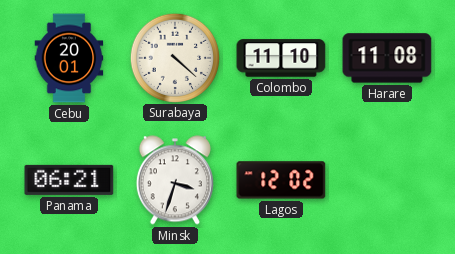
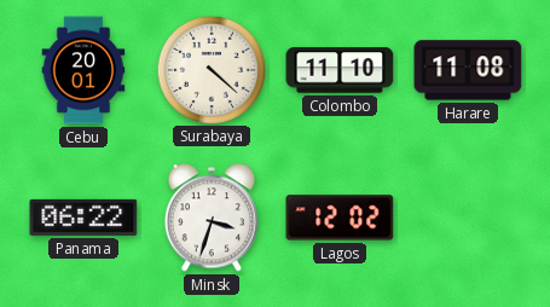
Panama: 06:21 -> 06:22 (83, 218)
